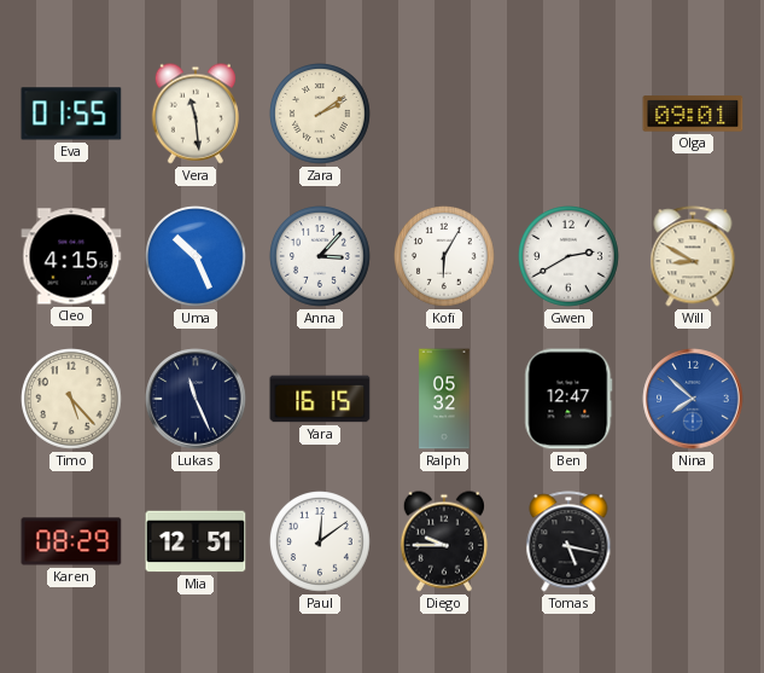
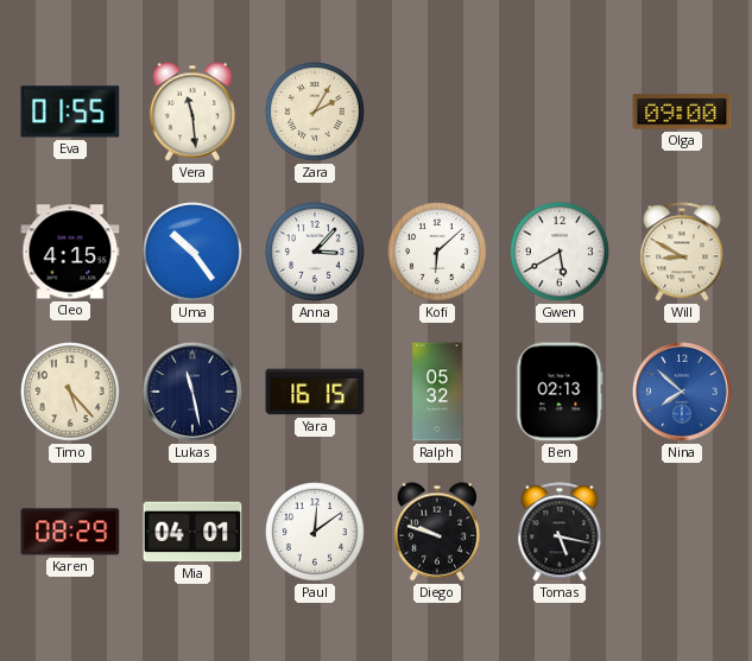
Zara: 2:09 -> 2:05 (316, 113)
Olga: 09:01 -> 09:00 (682, 112)
Uma: 10:26 -> 10:24 (194, 253)
Kofi: 6:05 -> 6:08 (438, 253)
Gwen: 2:40 -> 5:40 (561, 253)
Lukas: 11:26 -> 11:28 (192, 392)
Ben: 12:47 -> 02:13 (560, 392)
Mia: 12:51 -> 04:01 (192, 532)
Diego: 9:45 -> 9:48 (436, 532)
